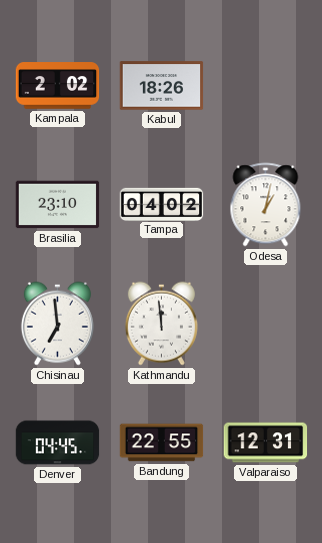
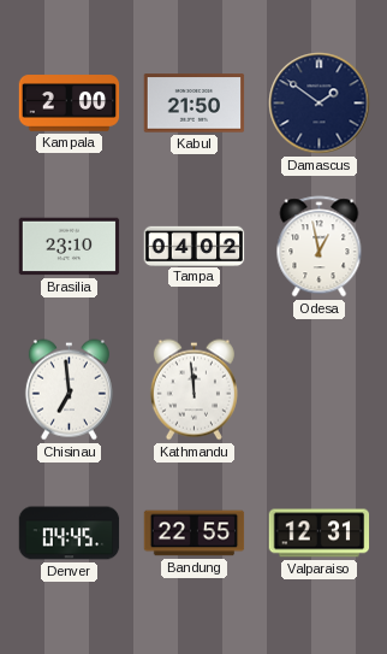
Kampala: 2:02 -> 2:00 (70, 104)
Kabul: 18:26 -> 21:50 (195, 104)
Damascus: none -> 1:51 (320, 104)
Odesa: 1:02 -> 12:58 (320, 247)
